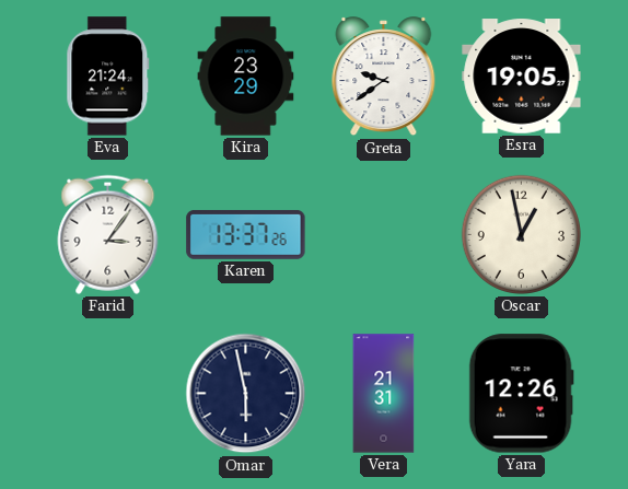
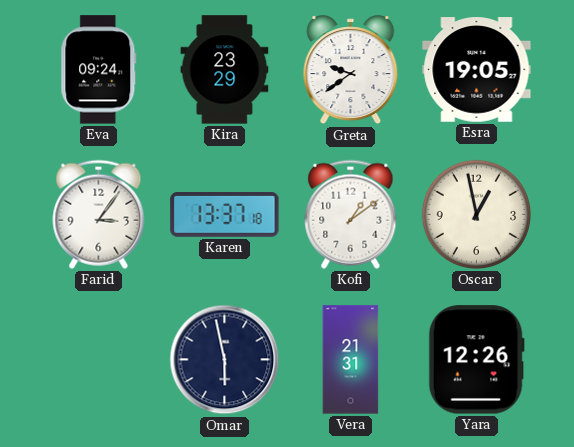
Eva: 21:24 -> 09:24 (99, 70)
Karen: 13:37:26 -> 13:37:18 (225, 214)
Kofi: none -> 1:09 (351, 214)
